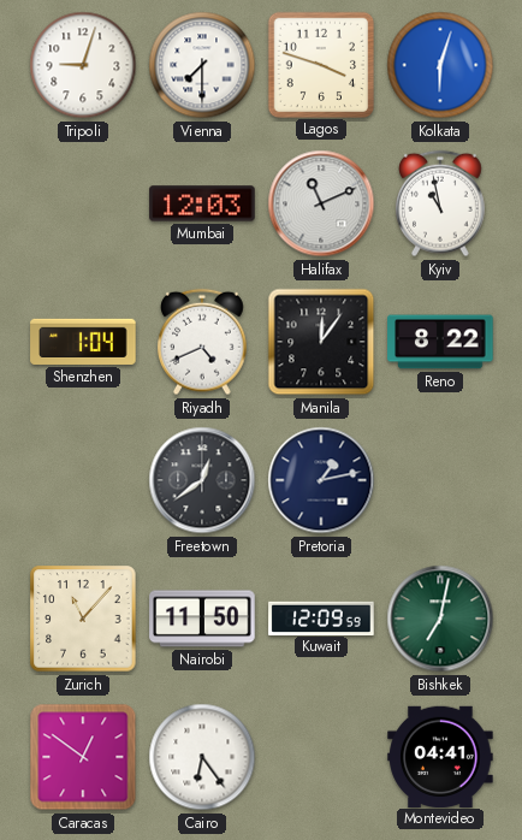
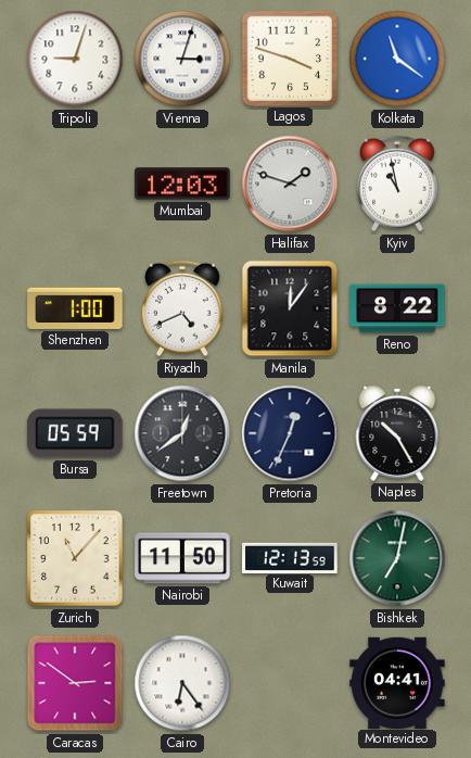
Vienna: 7:30 -> 3:03 (182, 59)
Kolkata: 6:03 -> 11:21 (397, 59)
Halifax: 11:11 -> 1:48 (290, 184)
Shenzhen: 1:04 -> 1:00 (75, 308)
Bursa: none -> 05:59 (76, 433)
Pretoria: 1:13 -> 12:34 (290, 433)
Naples: none -> 10:25 (397, 433)
Kuwait: 12:09 -> 12:13 (290, 557)
Caracas: 12:51 -> 2:51 (75, 683)
